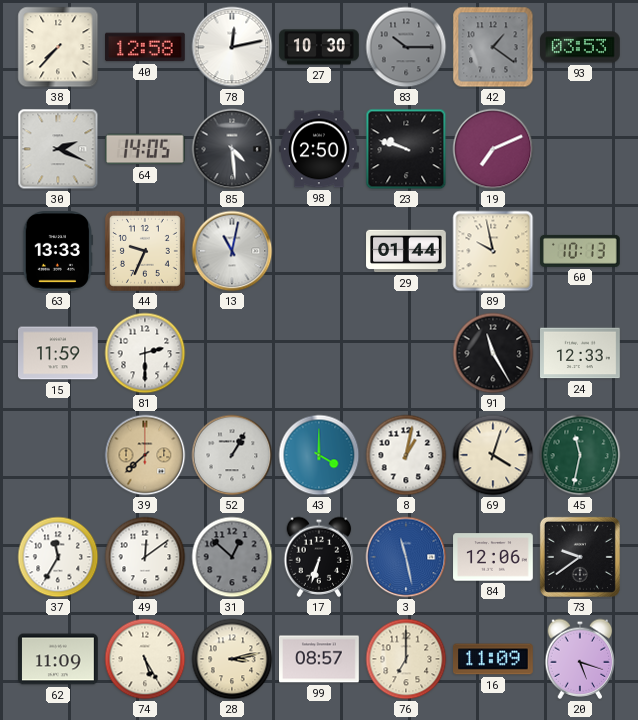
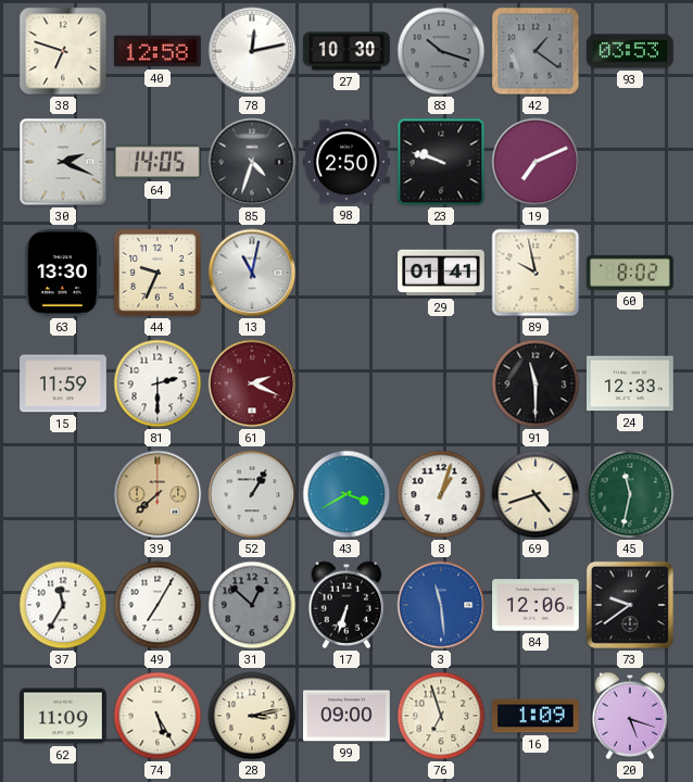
38: 7:37 -> 6:48 (63, 51)
83: 10:15 -> 10:18 (441, 51)
85: 4:29 -> 4:33 (252, 162)
63: 13:33 -> 13:30 (62, 274)
29: 01:44 -> 01:41 (441, 273)
60: 10:13 -> 8:02 (631, 273)
61: none -> 2:19 (252, 383)
91: 11:25 -> 11:30 (535, 383)
43: 4:00 -> 3:40 (346, 494)
8: 1:02 -> 1:03 (441, 494)
69: 4:03 -> 4:42 (535, 494)
49: 12:09 -> 7:05 (157, 605)
3: 11:28 -> 11:29 (441, 605)
99: 08:57 -> 09:00 (346, 716)
76: 7:00 -> 6:57 (441, 716)
16: 11:09 -> 1:09 (537, 716)
